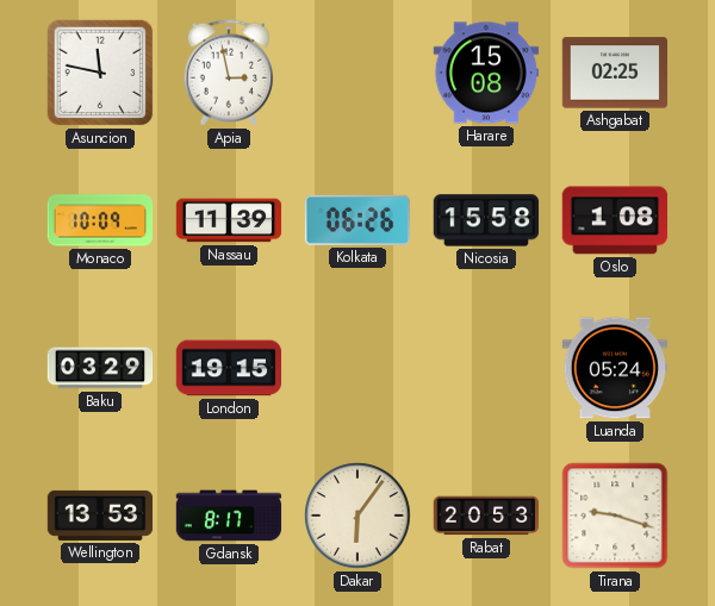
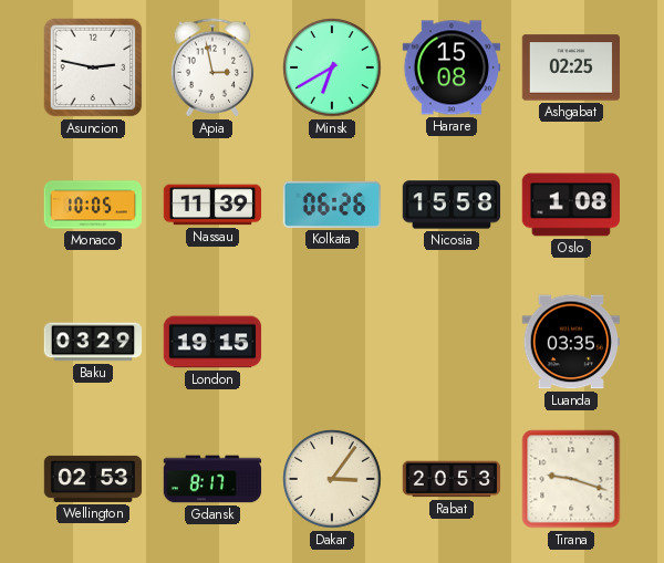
Asuncion: 11:47 -> 2:47 (93, 67)
Minsk: none -> 6:40 (332, 67)
Monaco: 10:09 -> 10:05 (93, 205)
Luanda: 05:24 -> 03:35 (570, 342)
Wellington: 13:53 -> 02:53 (93, 479)
Dakar: 6:06 -> 3:06 (332, 479)
